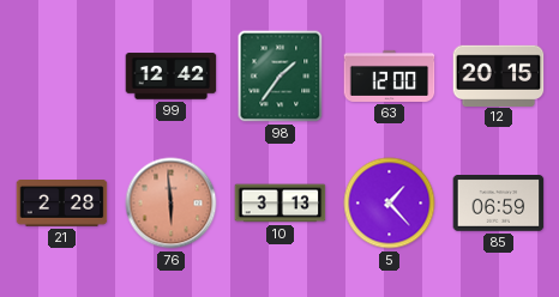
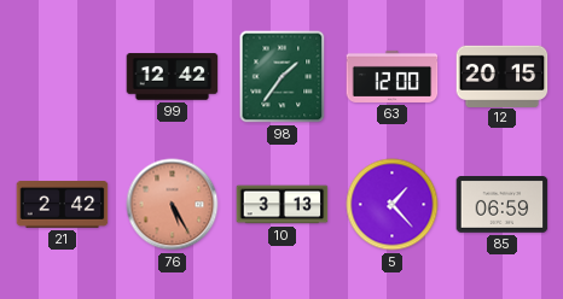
21: 2:28 -> 2:42 (63, 205)
76: 5:59 -> 5:25 (173, 205)
